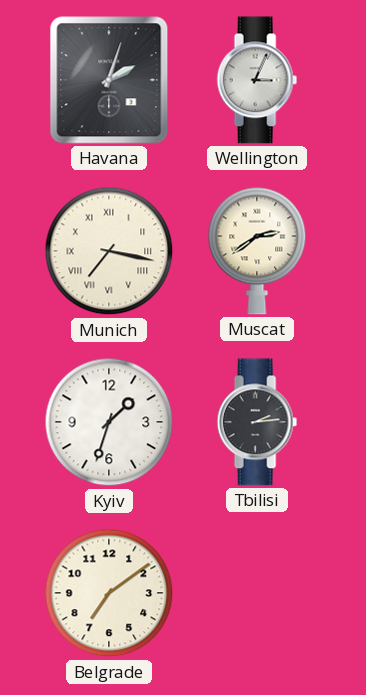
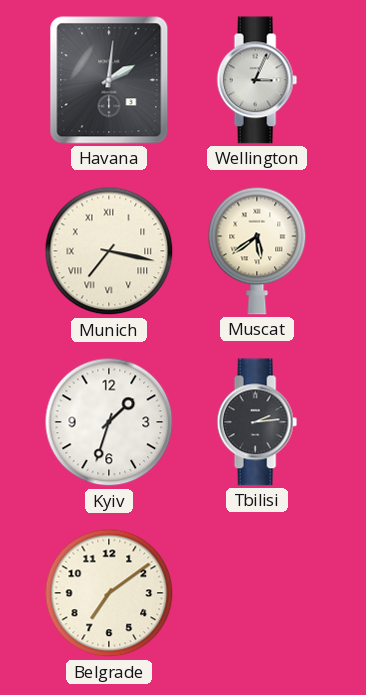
Havana: 2:03 -> 2:01 (109, 80)
Muscat: 2:39 -> 5:39 (257, 251)
